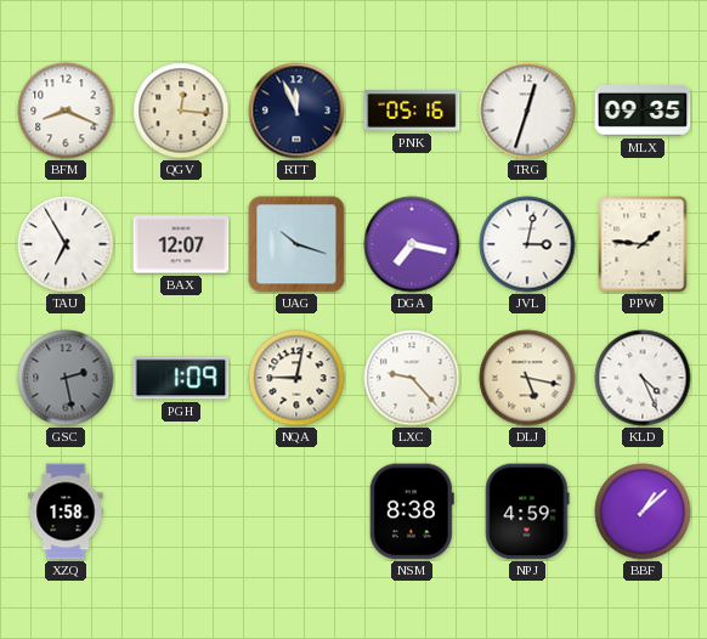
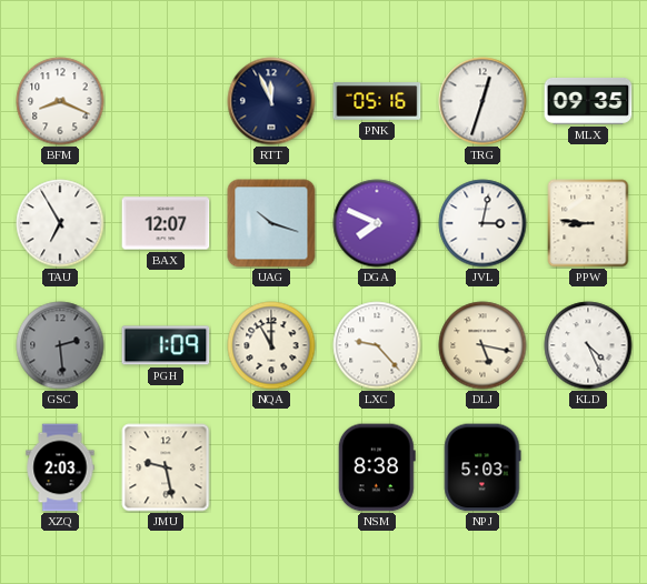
QGV: 12:16 -> none (181, 111)
DGA: 7:17 -> 7:49 (377, 223)
PPW: 1:46 -> 8:46 (588, 223)
GSC: 2:28 -> 2:29 (60, 345)
NQA: 9:02 -> 11:00 (271, 345)
XZQ: 1:58 -> 2:03 (60, 467)
JMU: none -> 9:28 (166, 467)
NPJ: 4:59 -> 5:03 (482, 467)
BBF: 1:08 -> none (643, 511)
